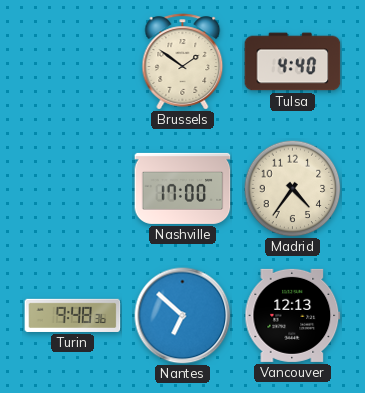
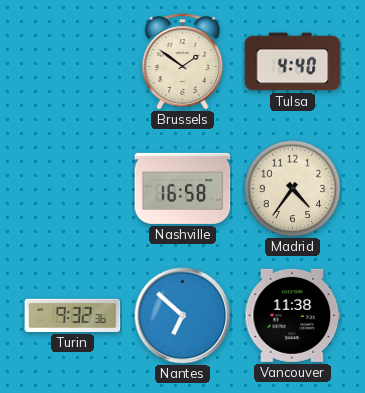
Nashville: 17:00 -> 16:58 (183, 188)
Turin: 9:48 -> 9:32 (73, 315)
Vancouver: 12:13 -> 11:38 (293, 315)
